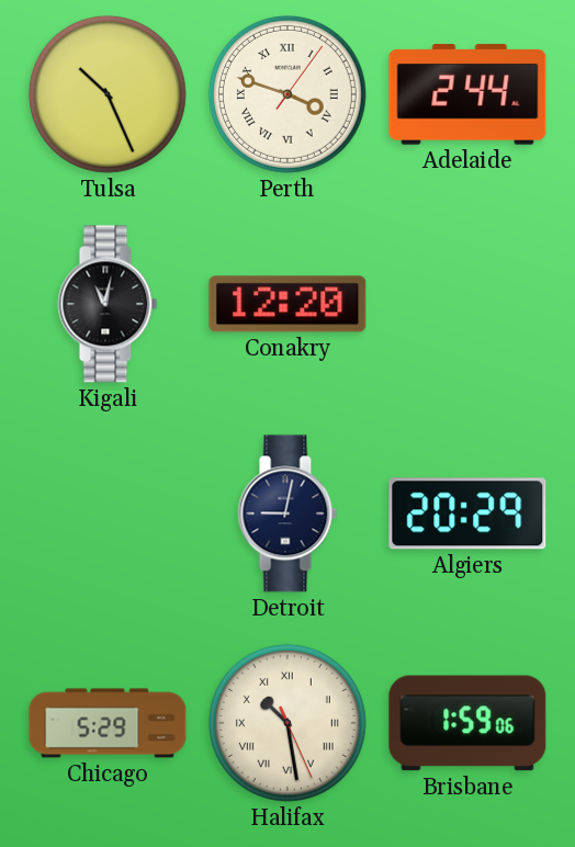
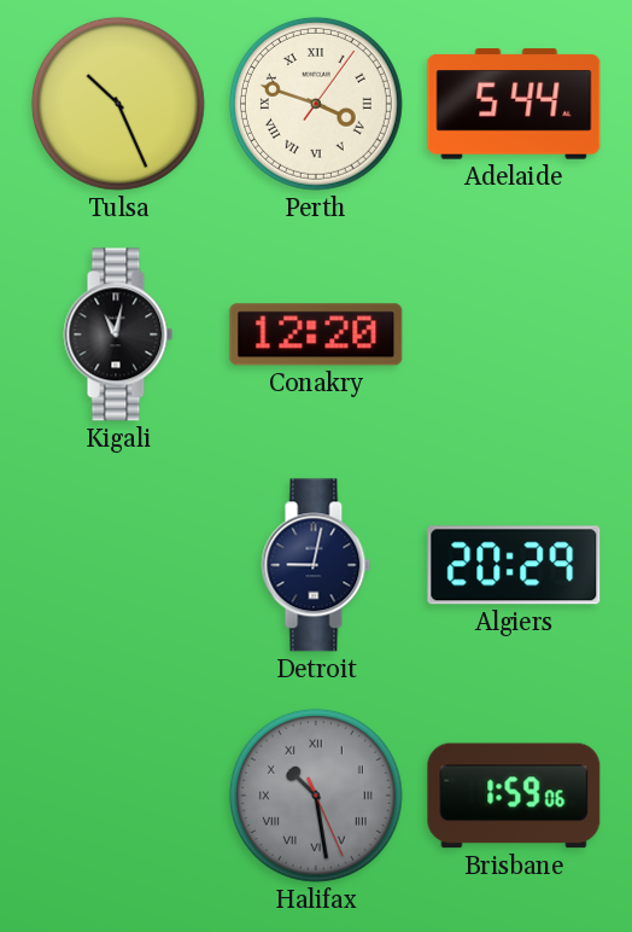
Adelaide: 2:44 -> 5:44 (514, 104)
Chicago: 5:29 -> none (108, 723)
Halifax dial: cream -> grey (316, 796)
